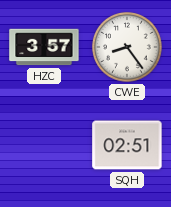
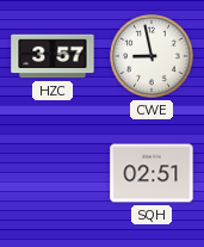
CWE: 8:24 -> 8:58 (152, 56)
